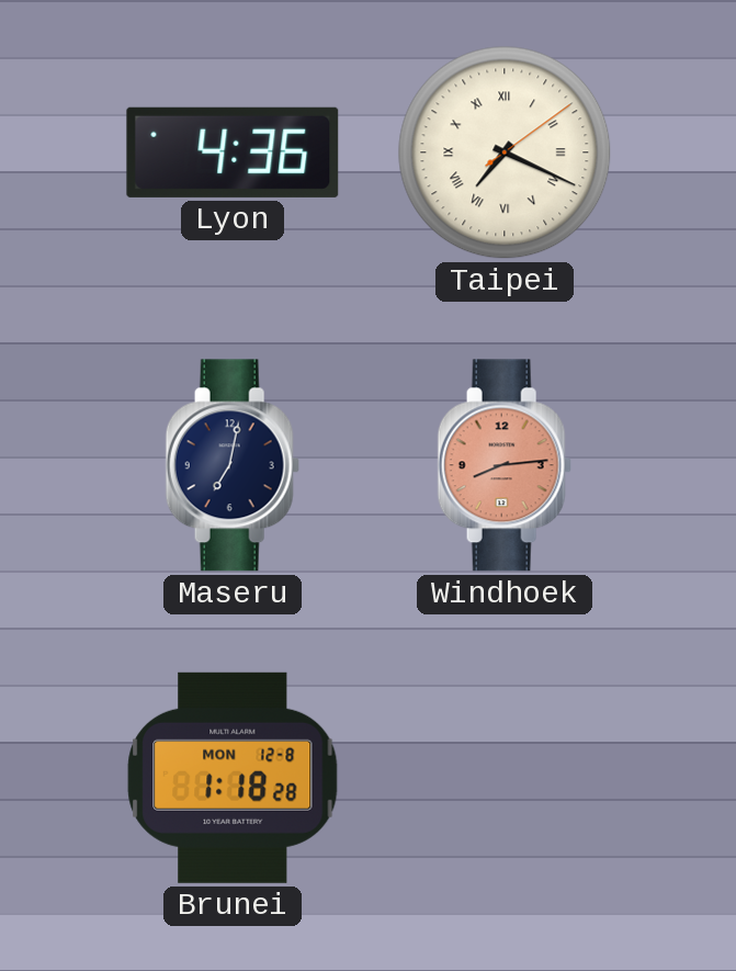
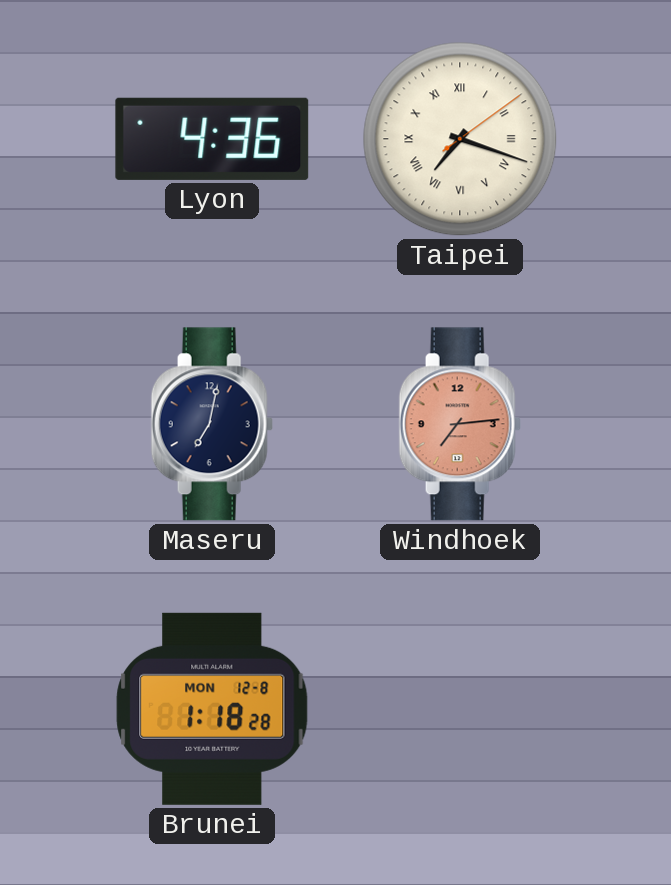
Taipei: 7:19 -> 7:18 (460, 139)
Windhoek: 8:14 -> 7:14 (460, 424)
